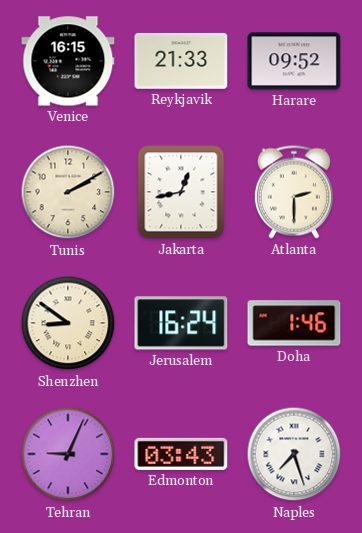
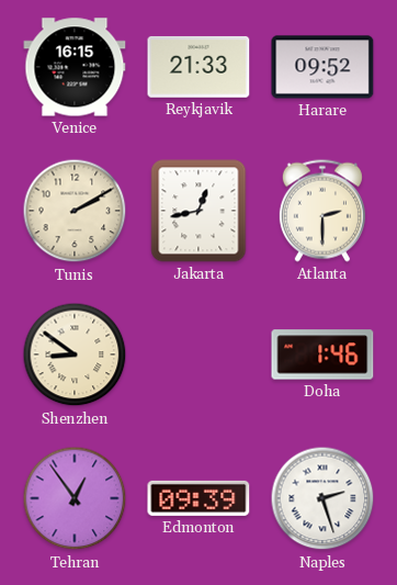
Jerusalem: 16:24 -> none (181, 323)
Tehran: 9:04 -> 12:54 (75, 498)
Edmonton: 03:43 -> 09:39 (198, 498)
Naples: 7:27 -> 2:27 (322, 498)
